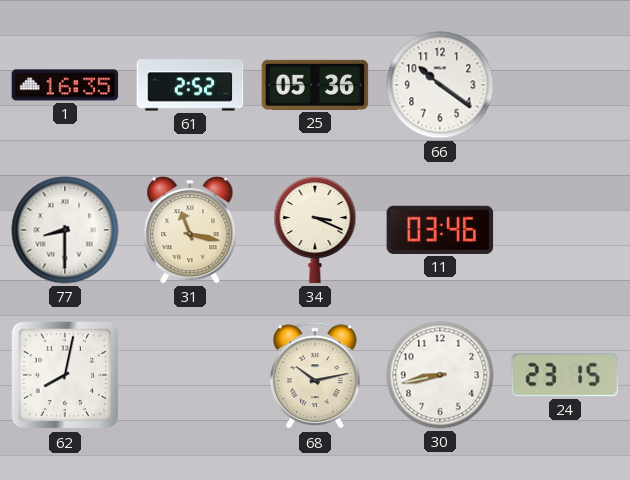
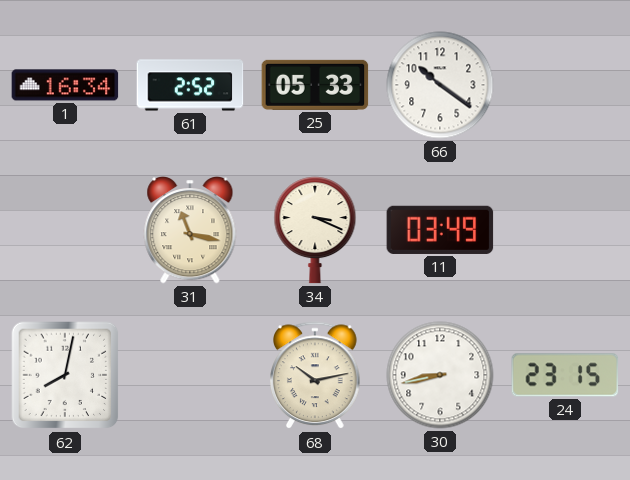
1: 16:35 -> 16:34 (65, 85)
25: 05:36 -> 05:33 (315, 85)
77: 8:30 -> none (65, 230)
11: 03:46 -> 03:49 (440, 230)
